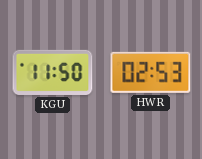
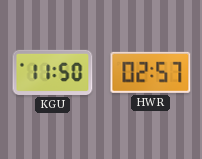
HWR: 02:53 -> 02:57 (151, 72)
